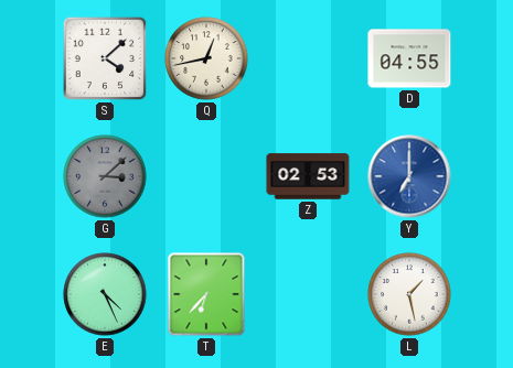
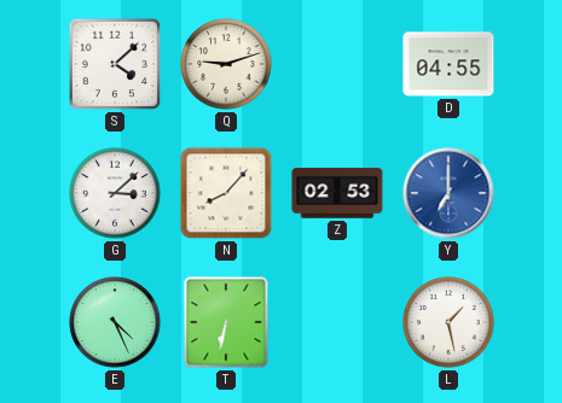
Q: 12:43 -> 9:12 (226, 64)
G dial: grey -> white (115, 193)
N: none -> 8:07 (226, 193)
T: 6:37 -> 6:32 (226, 322)
